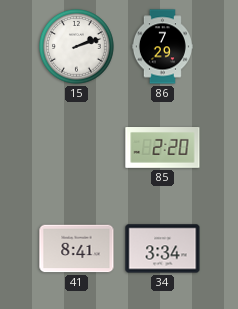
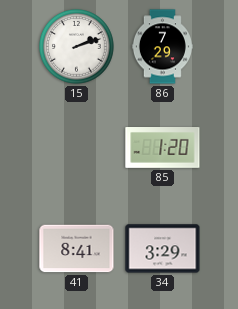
85: 2:20 -> 1:20 (163, 148)
34: 3:34 -> 3:29 (163, 249)
